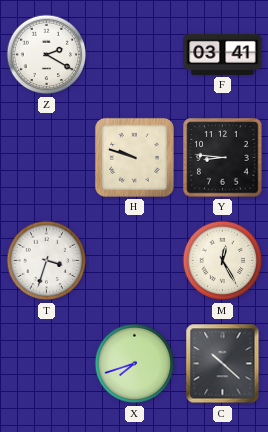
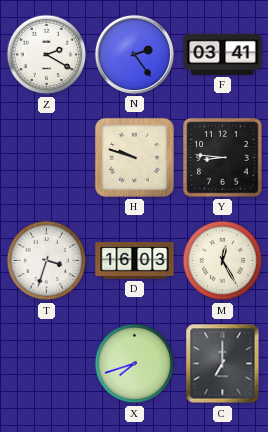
N: none -> 2:24 (134, 54)
D: none -> 16:03 (135, 260)
C: 10:22 -> 7:00 (223, 364)
